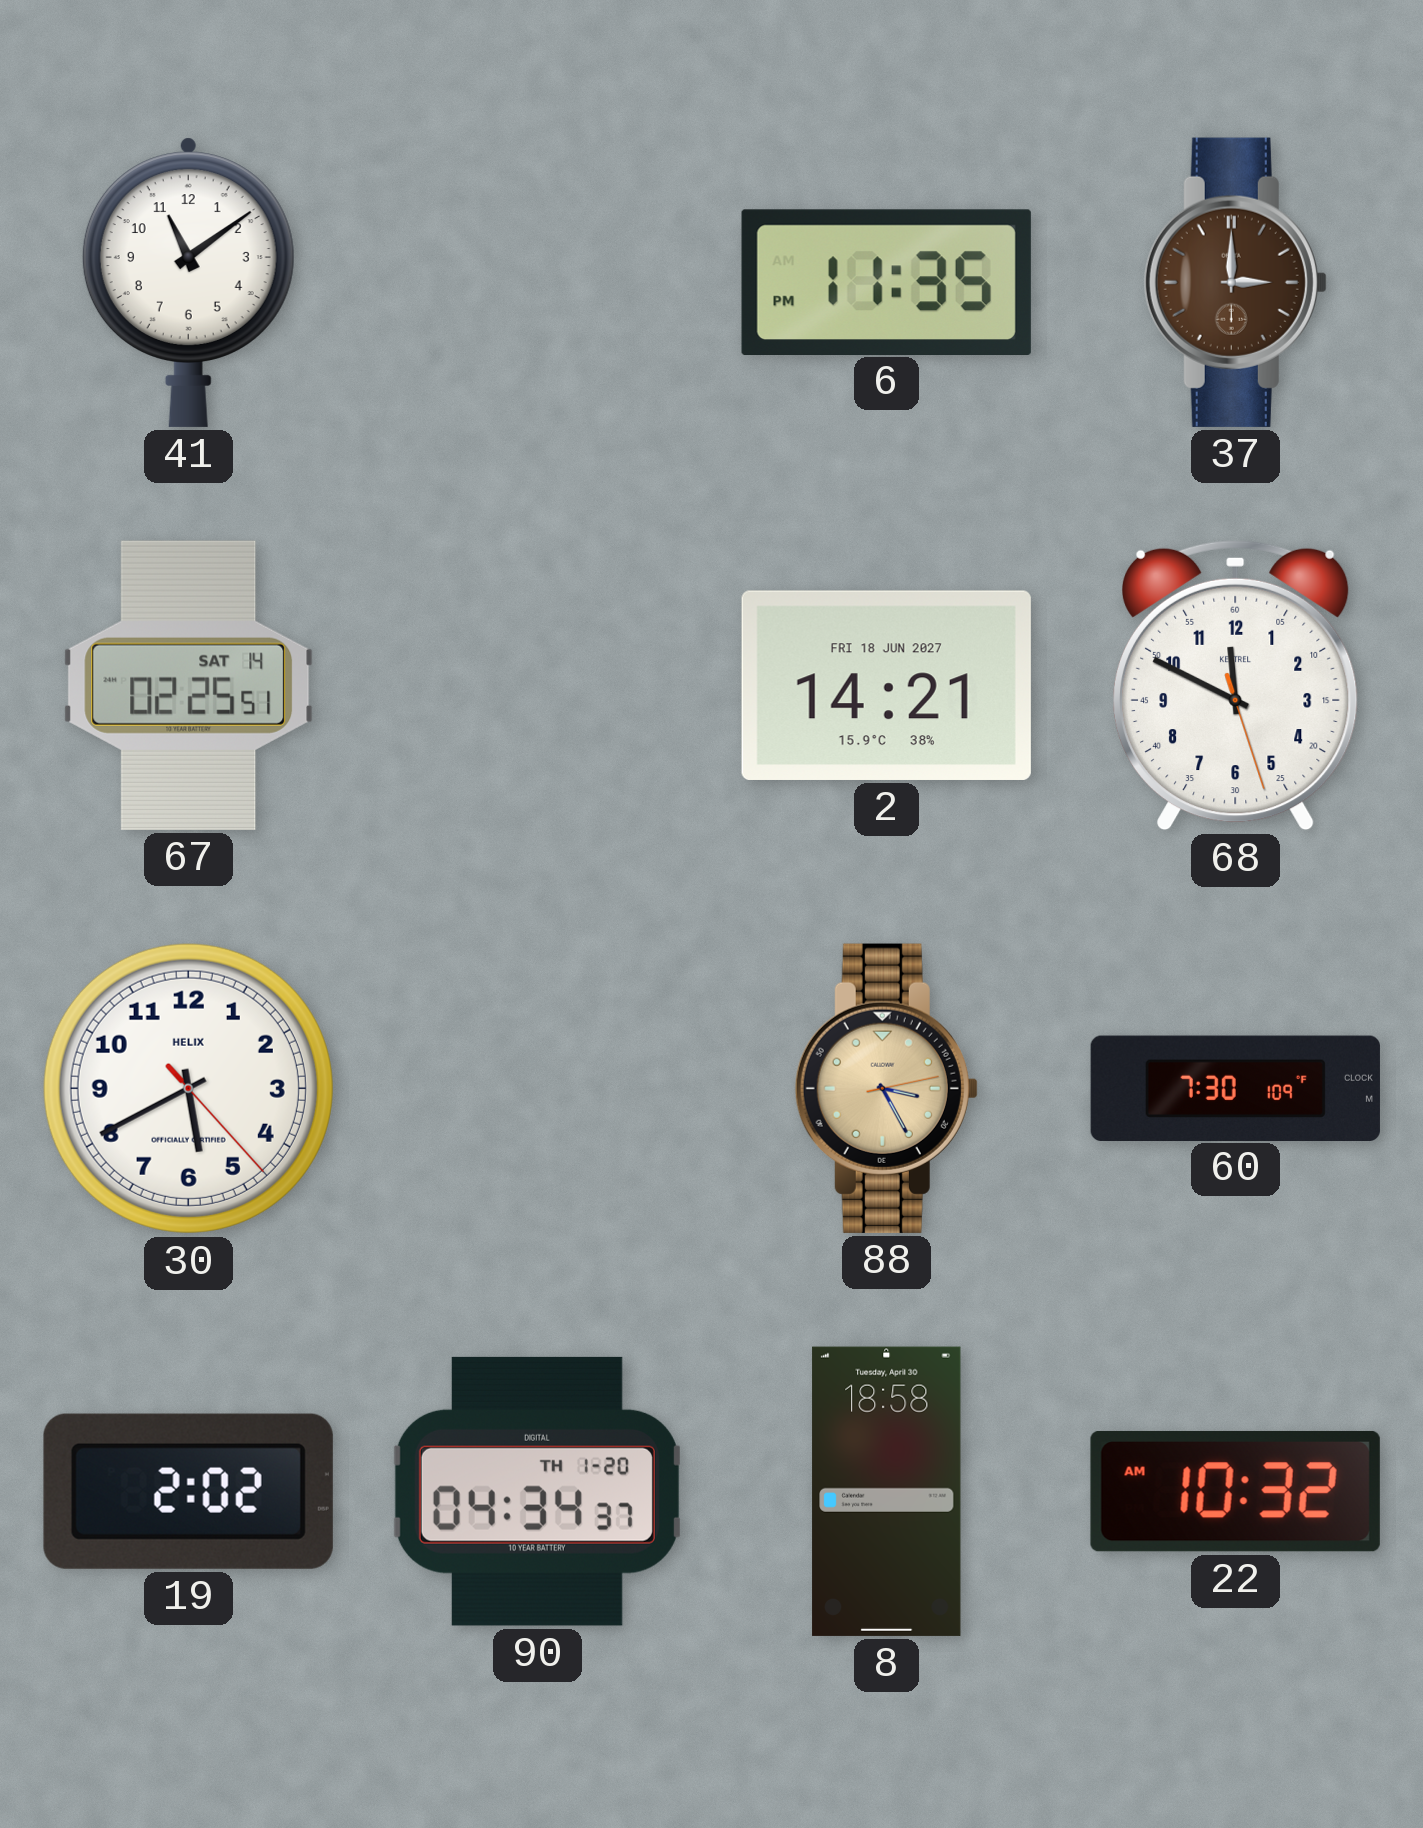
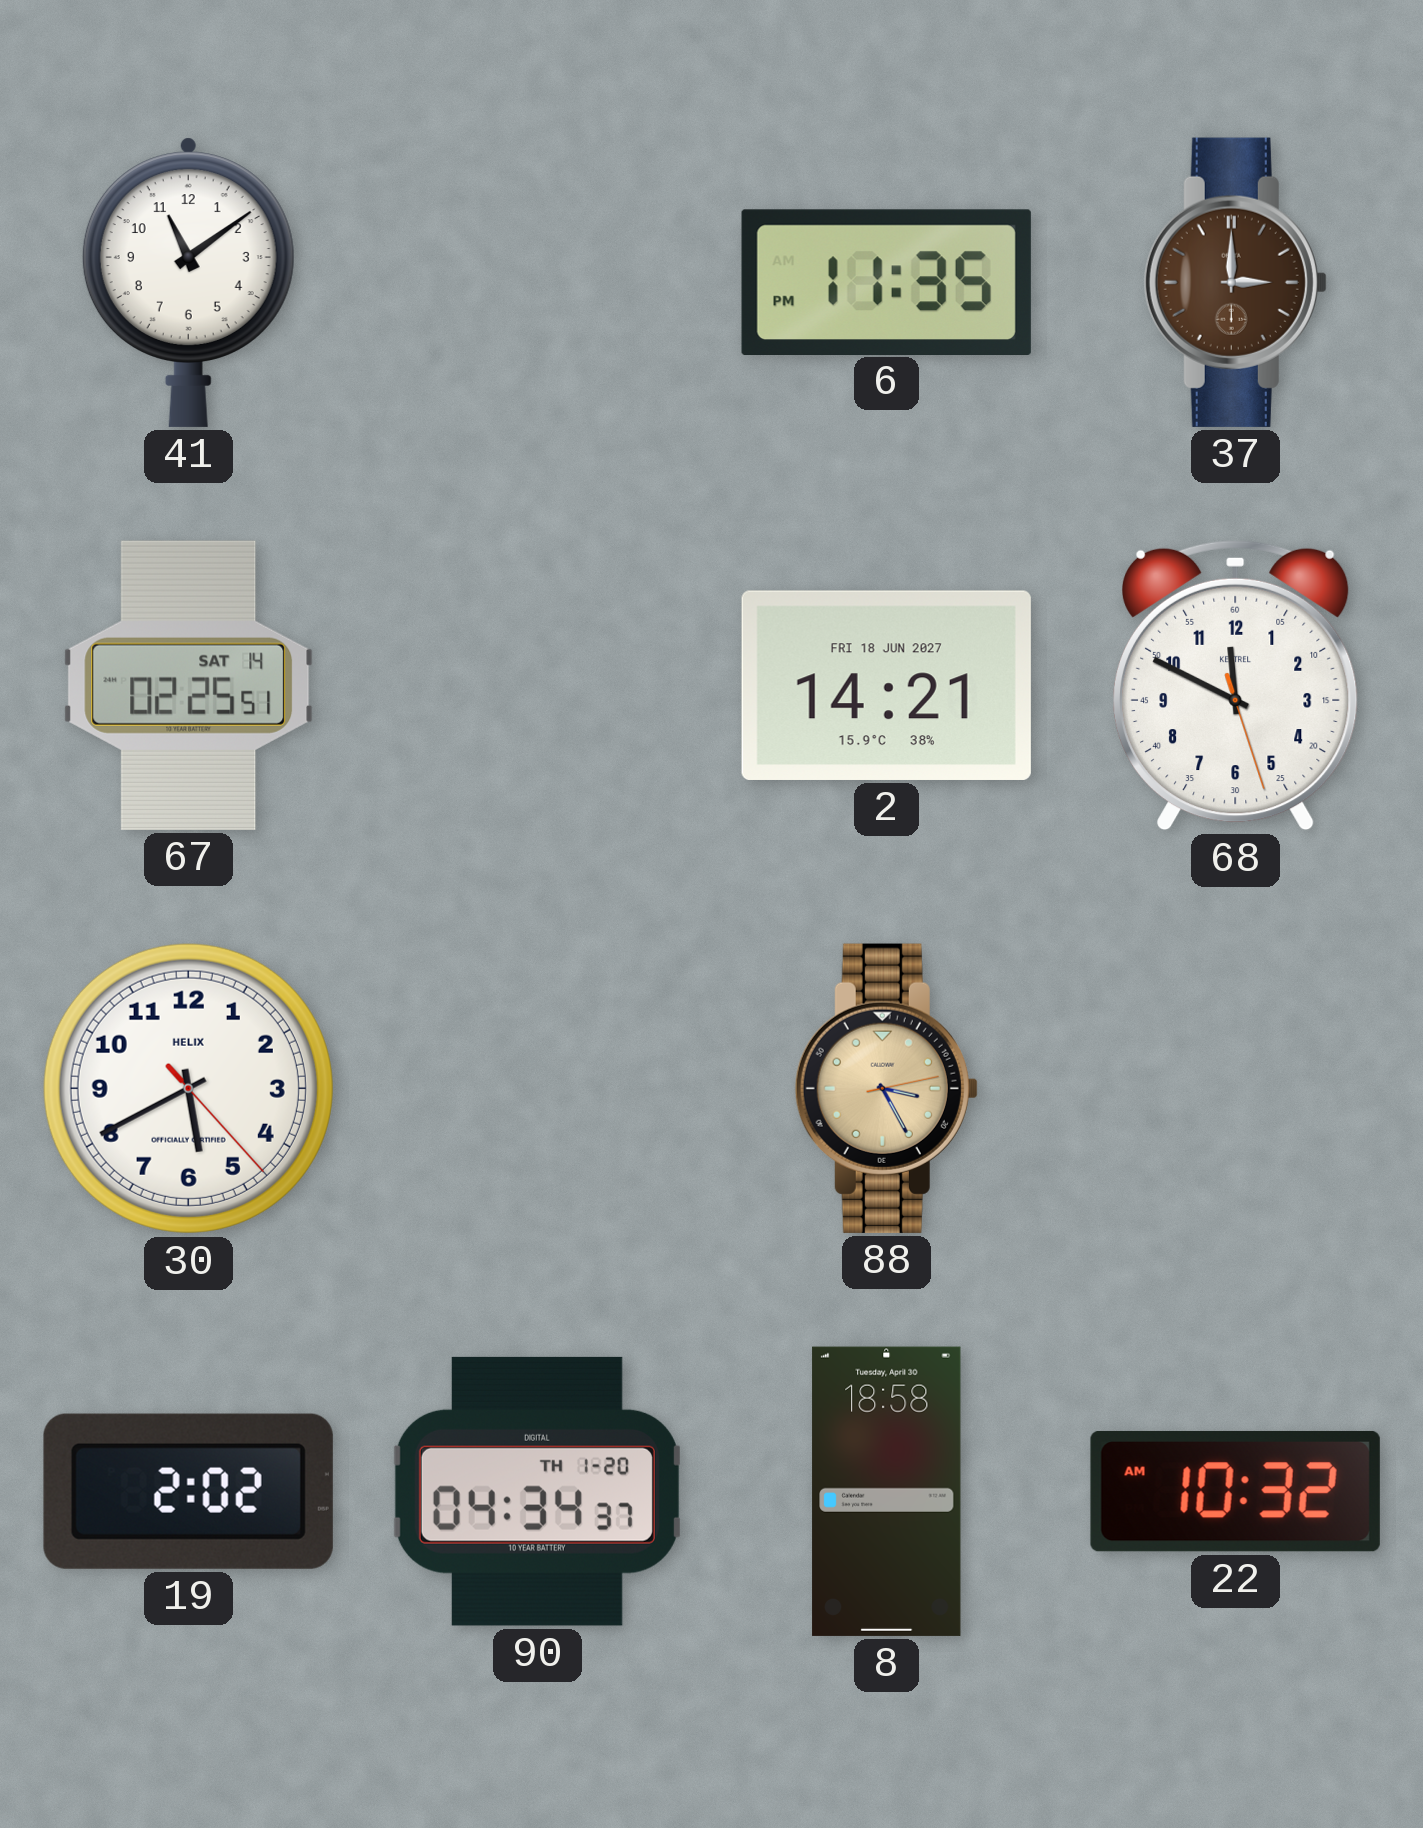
60: 7:30 -> none (1235, 1088)
